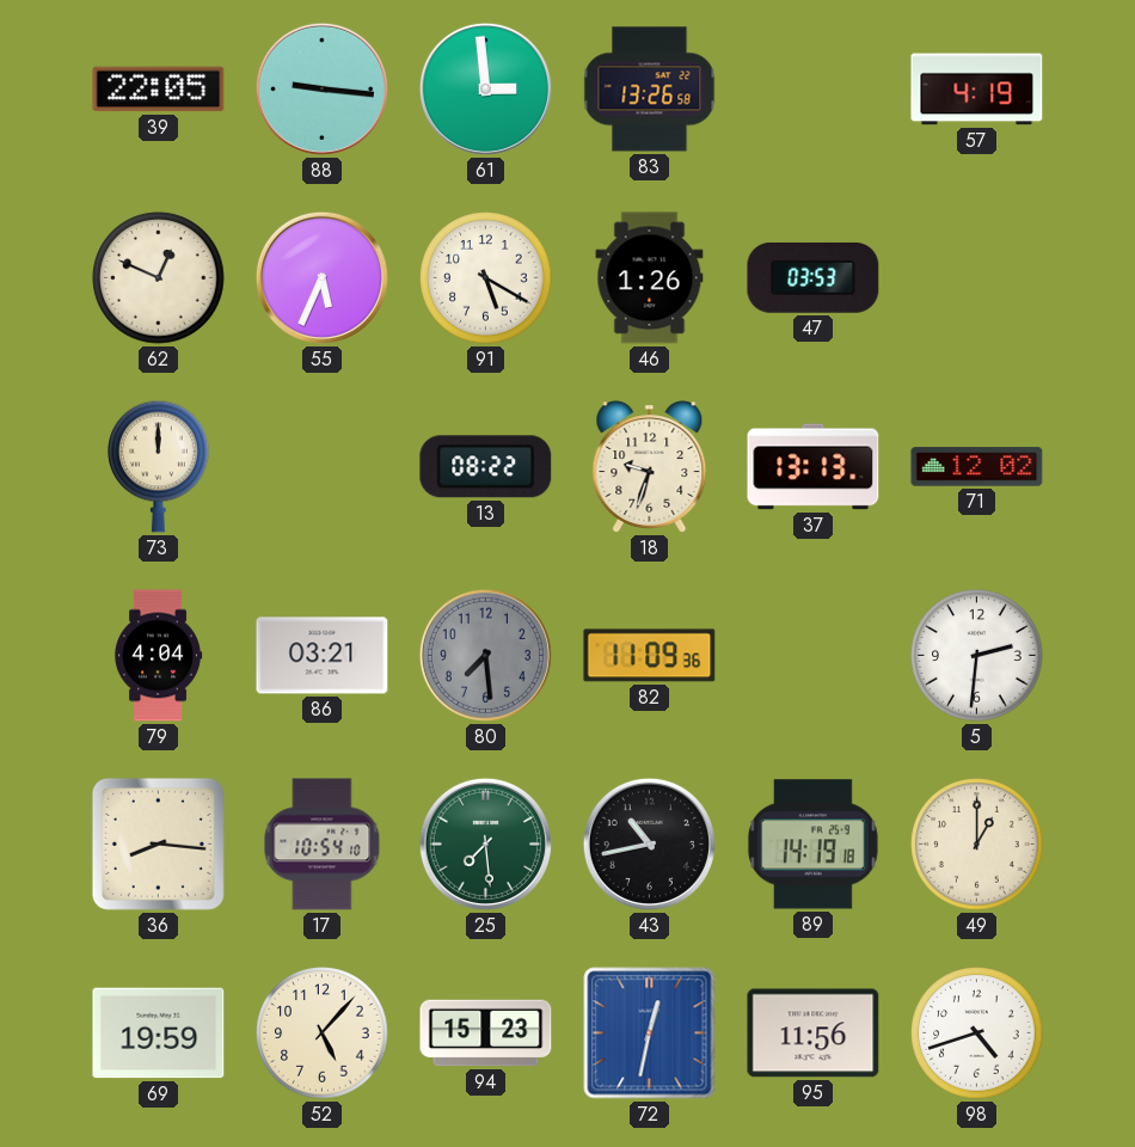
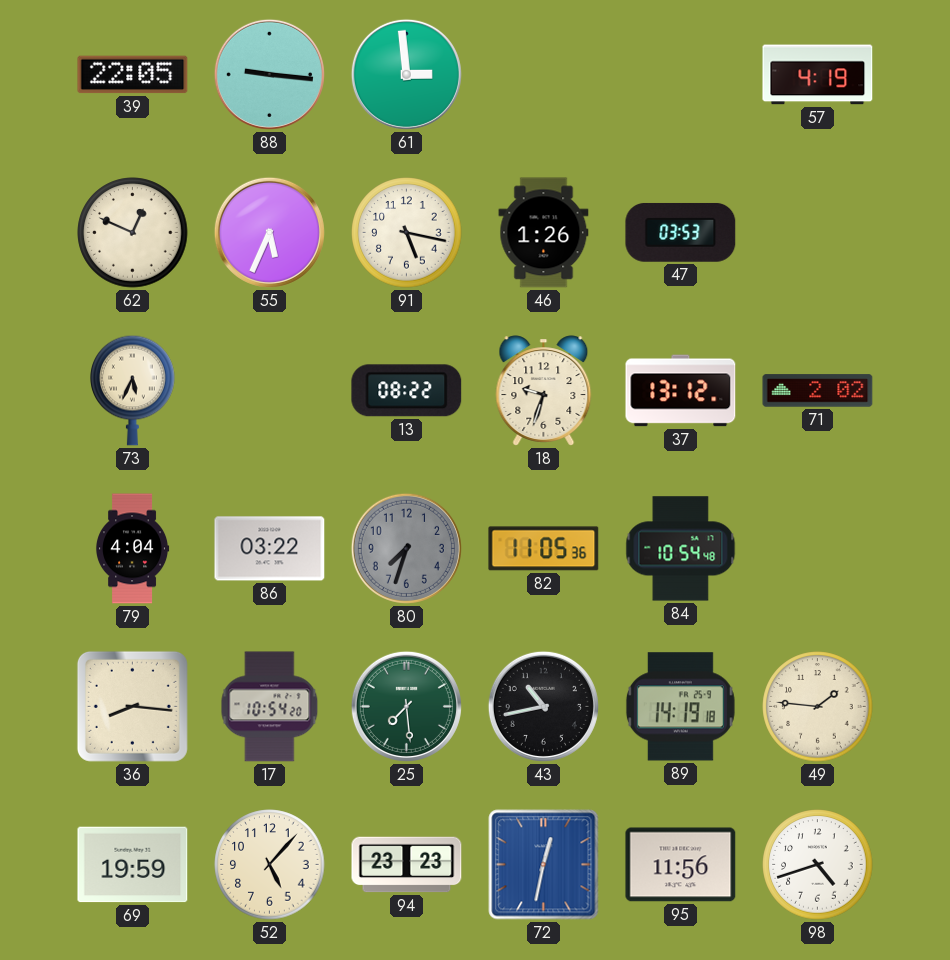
83: 13:26 -> none (650, 90)
91: 5:20 -> 5:17 (407, 233)
73: 12:00 -> 5:34 (133, 390)
37: 13:13 -> 13:12 (681, 391)
71: 12:02 -> 2:02 (818, 391)
86: 03:21 -> 03:22 (270, 549)
80: 7:29 -> 7:33 (406, 548)
82: 11:09 -> 11:05 (544, 549)
84: none -> 10:54 (681, 549)
5: 2:31 -> none (977, 656)
17: 10:54:10 -> 10:54:20 (270, 707)
49: 1:00 -> 1:46 (818, 707)
94: 15:23 -> 23:23 (407, 865)
